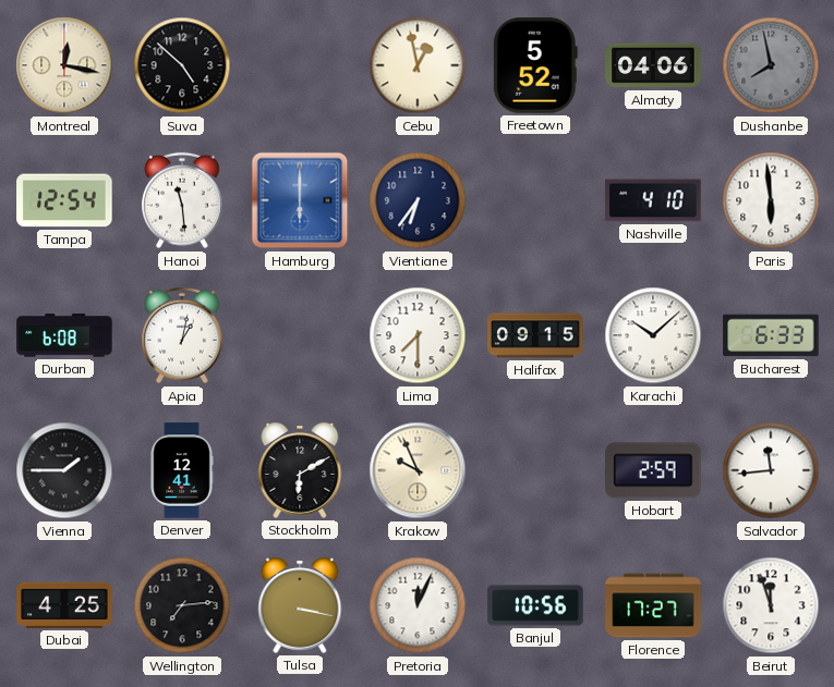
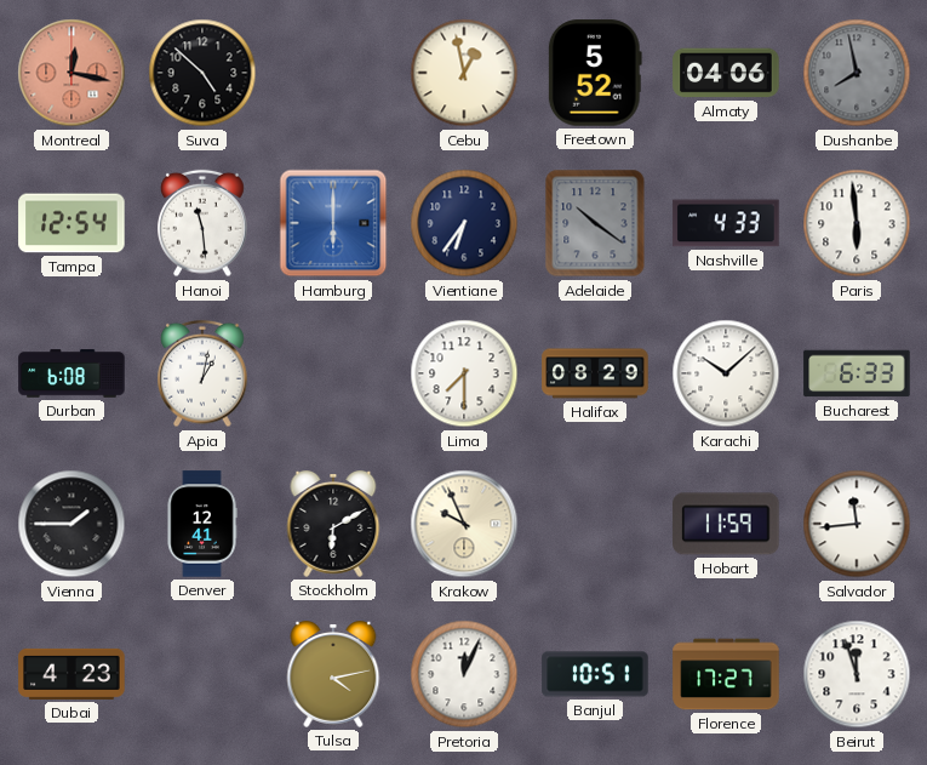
Montreal dial: cream -> salmon (71, 73)
Adelaide: none -> 10:21 (595, 223)
Nashville: 4:10 -> 4:33 (726, 223)
Halifax: 09:15 -> 08:29 (595, 373)
Hobart: 2:59 -> 11:59 (726, 524)
Dubai: 4:25 -> 4:23 (71, 674)
Wellington: 7:14 -> none (182, 605)
Tulsa: 3:17 -> 4:13 (333, 675)
Banjul: 10:56 -> 10:51 (595, 674)
